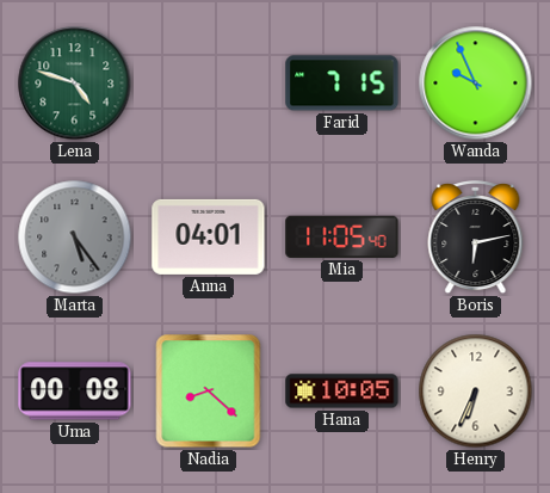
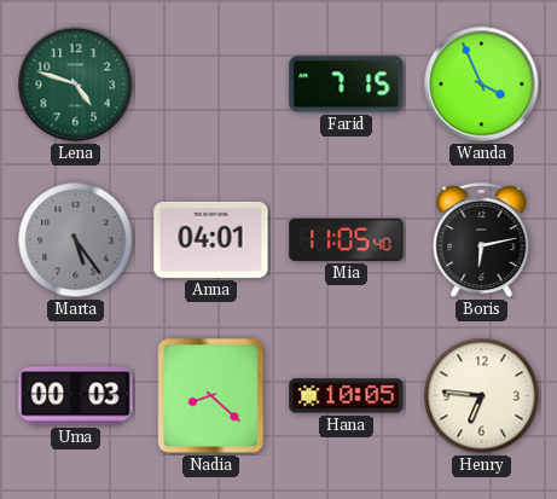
Wanda: 9:56 -> 3:56 (482, 85)
Uma: 00:08 -> 00:03 (76, 396)
Henry: 6:34 -> 6:46 (482, 396)
